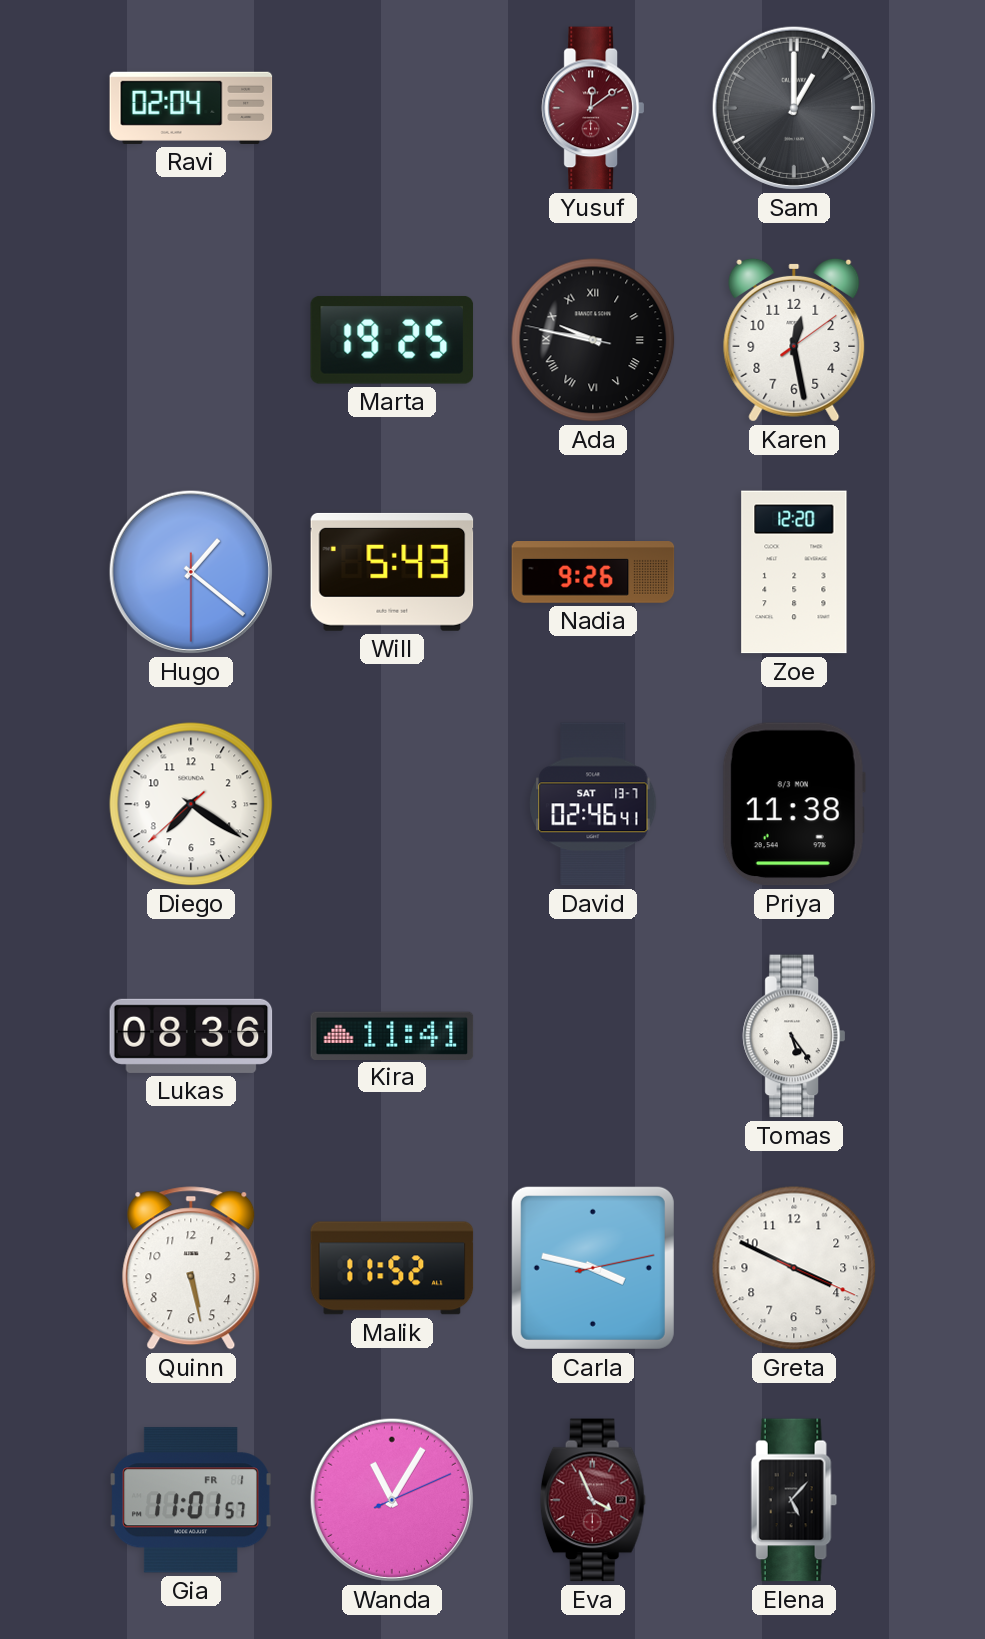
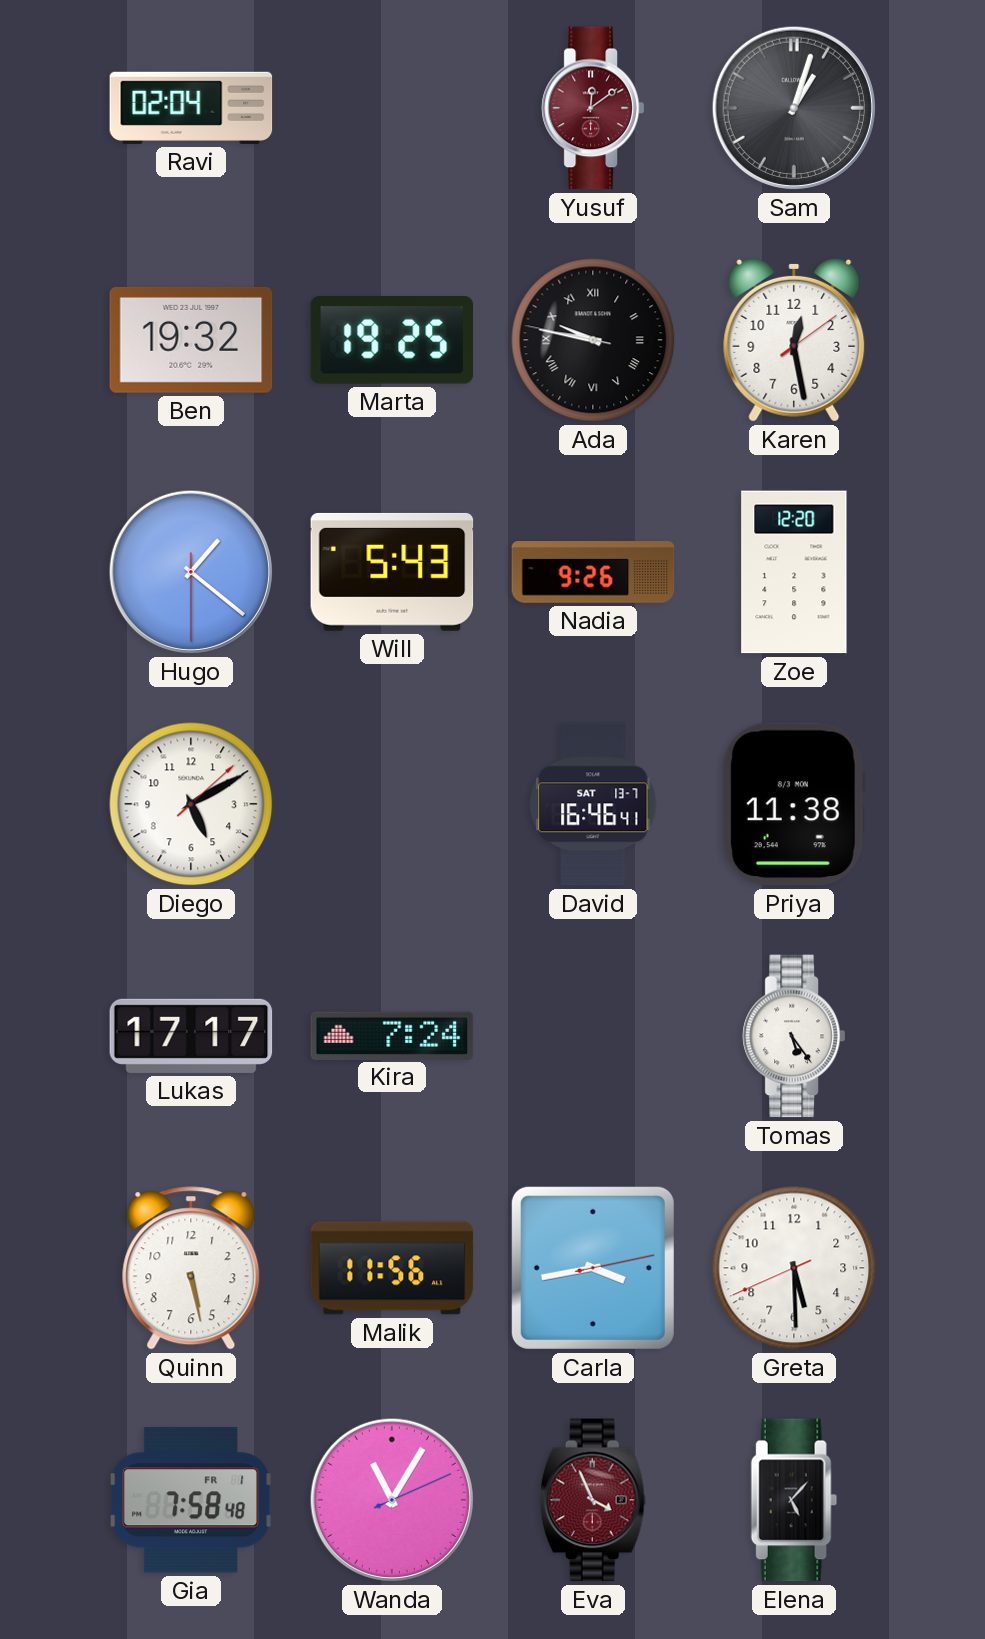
Sam: 1:00 -> 1:03 (794, 108)
Ben: none -> 19:32 (191, 340)
Diego: 7:20 -> 5:10 (191, 804)
David: 02:46 -> 16:46 (593, 804)
Lukas: 08:36 -> 17:17 (191, 1036)
Kira: 11:41 -> 7:24 (392, 1035)
Malik: 11:52 -> 11:56 (392, 1268)
Carla: 3:47 -> 3:43 (593, 1268)
Greta: 3:49 -> 5:29 (794, 1268)
Gia: 11:01 -> 7:58 (191, 1500)
